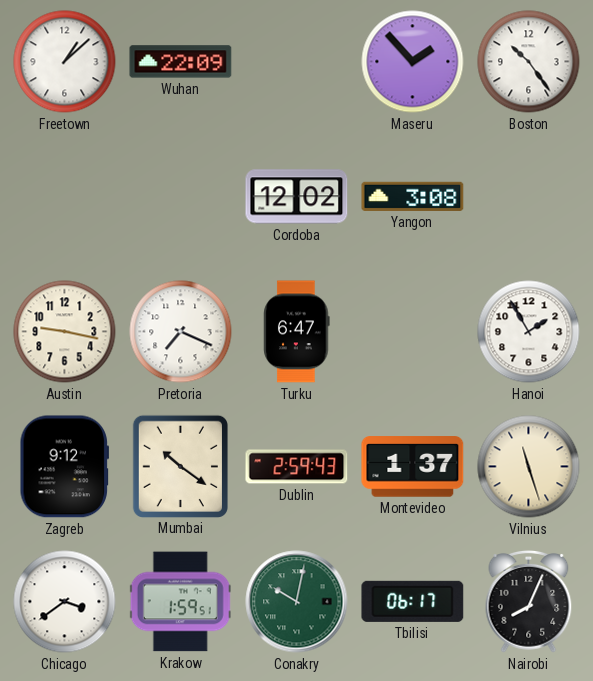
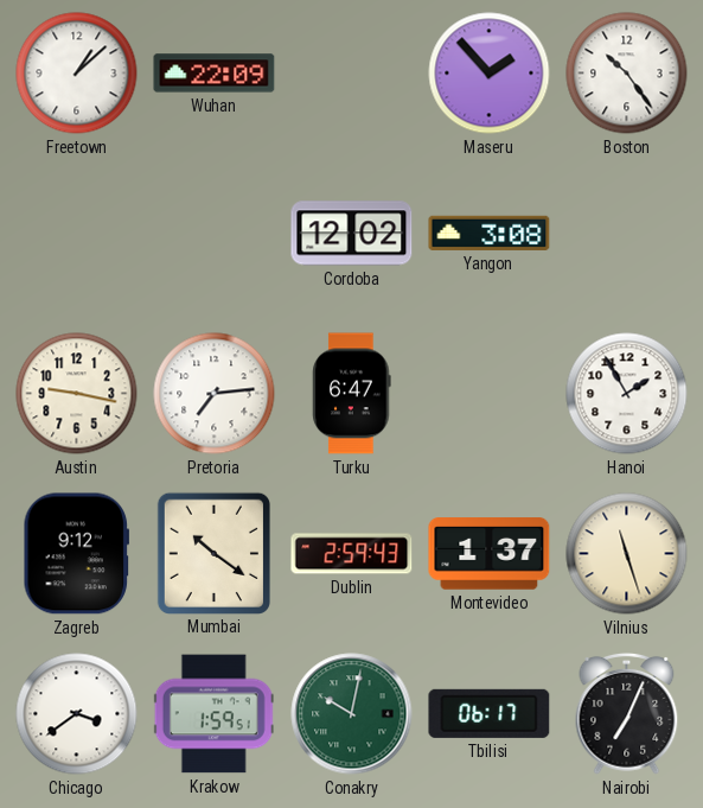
Pretoria: 7:19 -> 7:14 (215, 394)
Nairobi: 8:04 -> 7:04 (627, 713)
